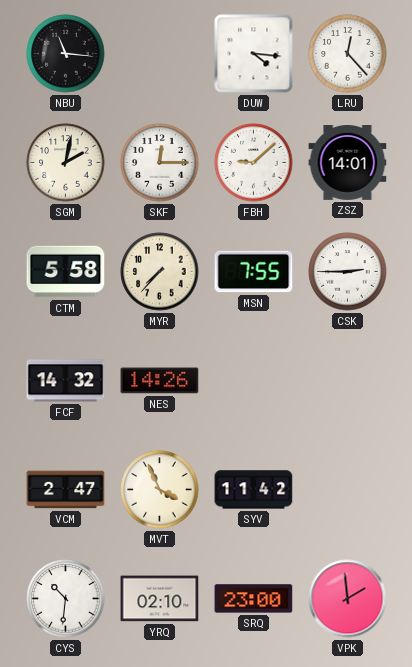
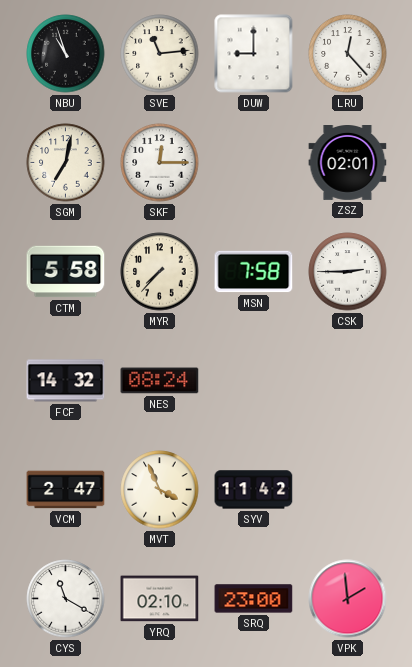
NBU: 11:16 -> 10:57 (66, 54)
SVE: none -> 11:14 (160, 54)
DUW: 4:16 -> 9:00 (254, 54)
SGM: 2:02 -> 7:02 (66, 163)
FBH: 9:08 -> none (254, 163)
ZSZ: 14:01 -> 02:01 (348, 163)
MSN: 7:55 -> 7:58 (254, 272)
NES: 14:26 -> 08:24 (160, 381)
CYS: 10:31 -> 11:20 (66, 599)
